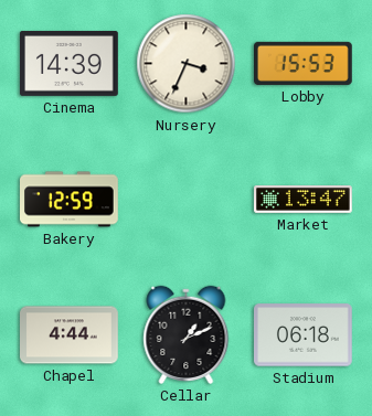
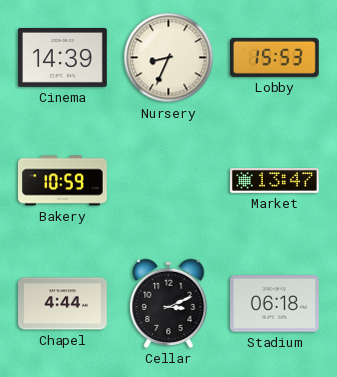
Nursery: 3:34 -> 8:34 (169, 58)
Bakery: 12:59 -> 10:59 (63, 181)
Cellar: 1:11 -> 3:11 (169, 303)
